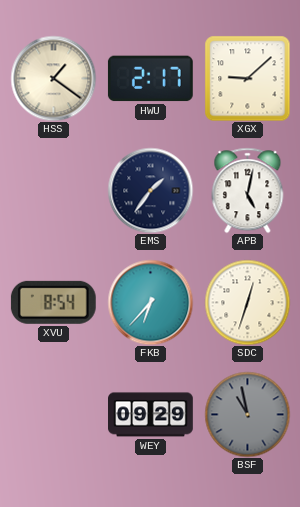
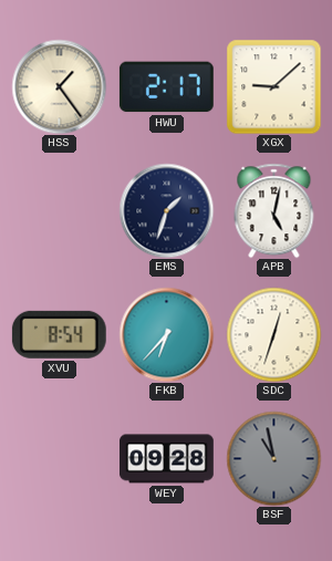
HSS: 1:21 -> 1:24 (59, 86)
EMS: 1:36 -> 1:33 (166, 210)
WEY: 09:29 -> 09:28 (167, 459)
